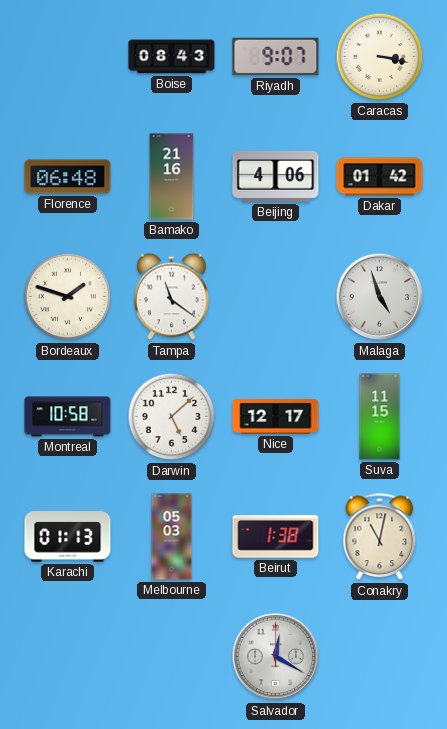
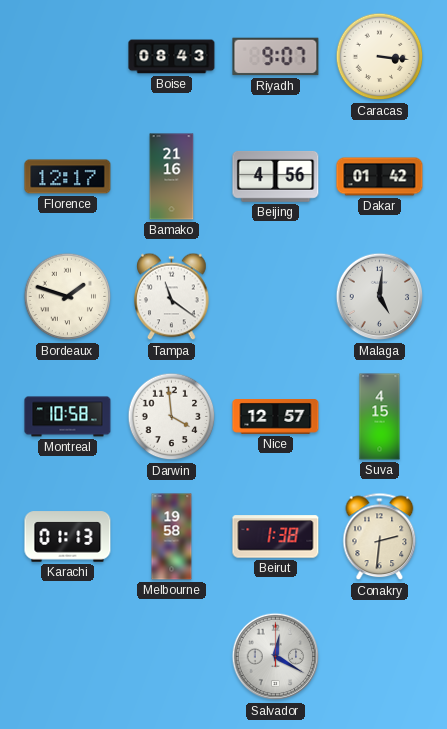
Caracas: 3:17 -> 3:16 (380, 57)
Florence: 06:48 -> 12:17 (68, 177)
Beijing: 4:06 -> 4:56 (276, 176)
Malaga: 4:57 -> 5:01 (380, 297)
Darwin: 5:08 -> 3:59 (172, 417)
Nice: 12:17 -> 12:57 (276, 417)
Suva: 11:15 -> 4:15 (380, 417)
Melbourne: 05:03 -> 19:58 (172, 537)
Conakry: 11:02 -> 2:31 (380, 537)
